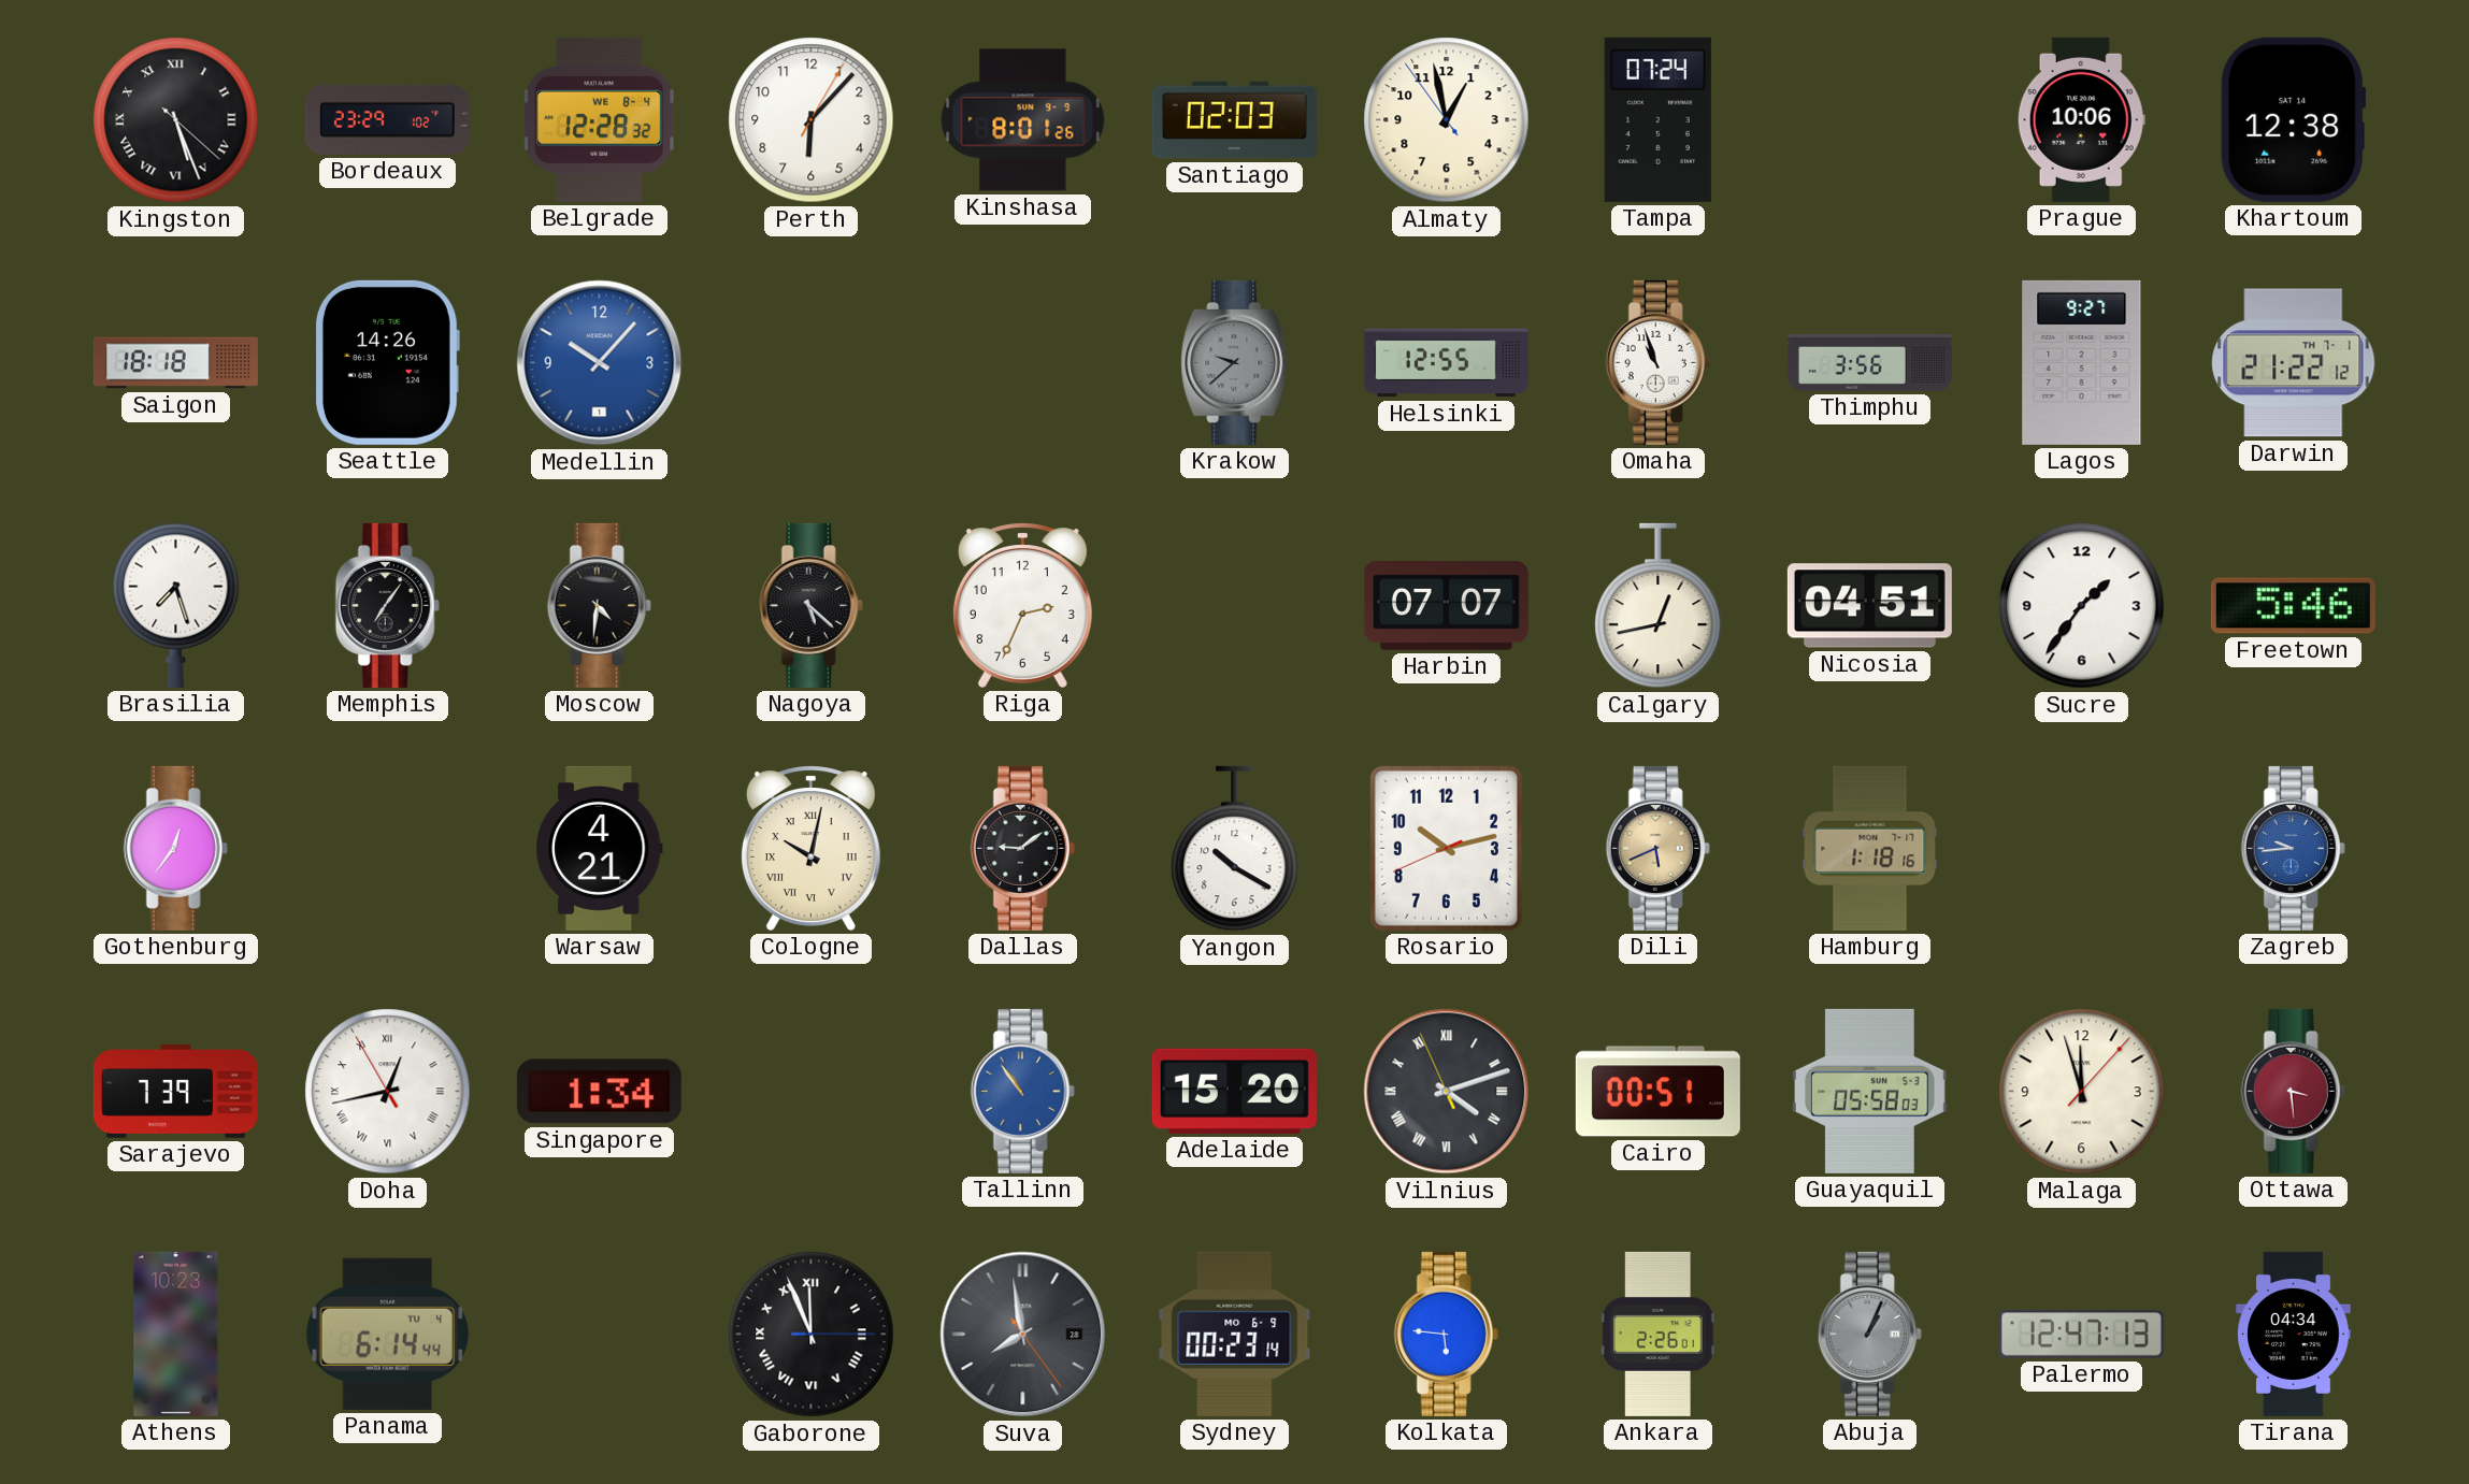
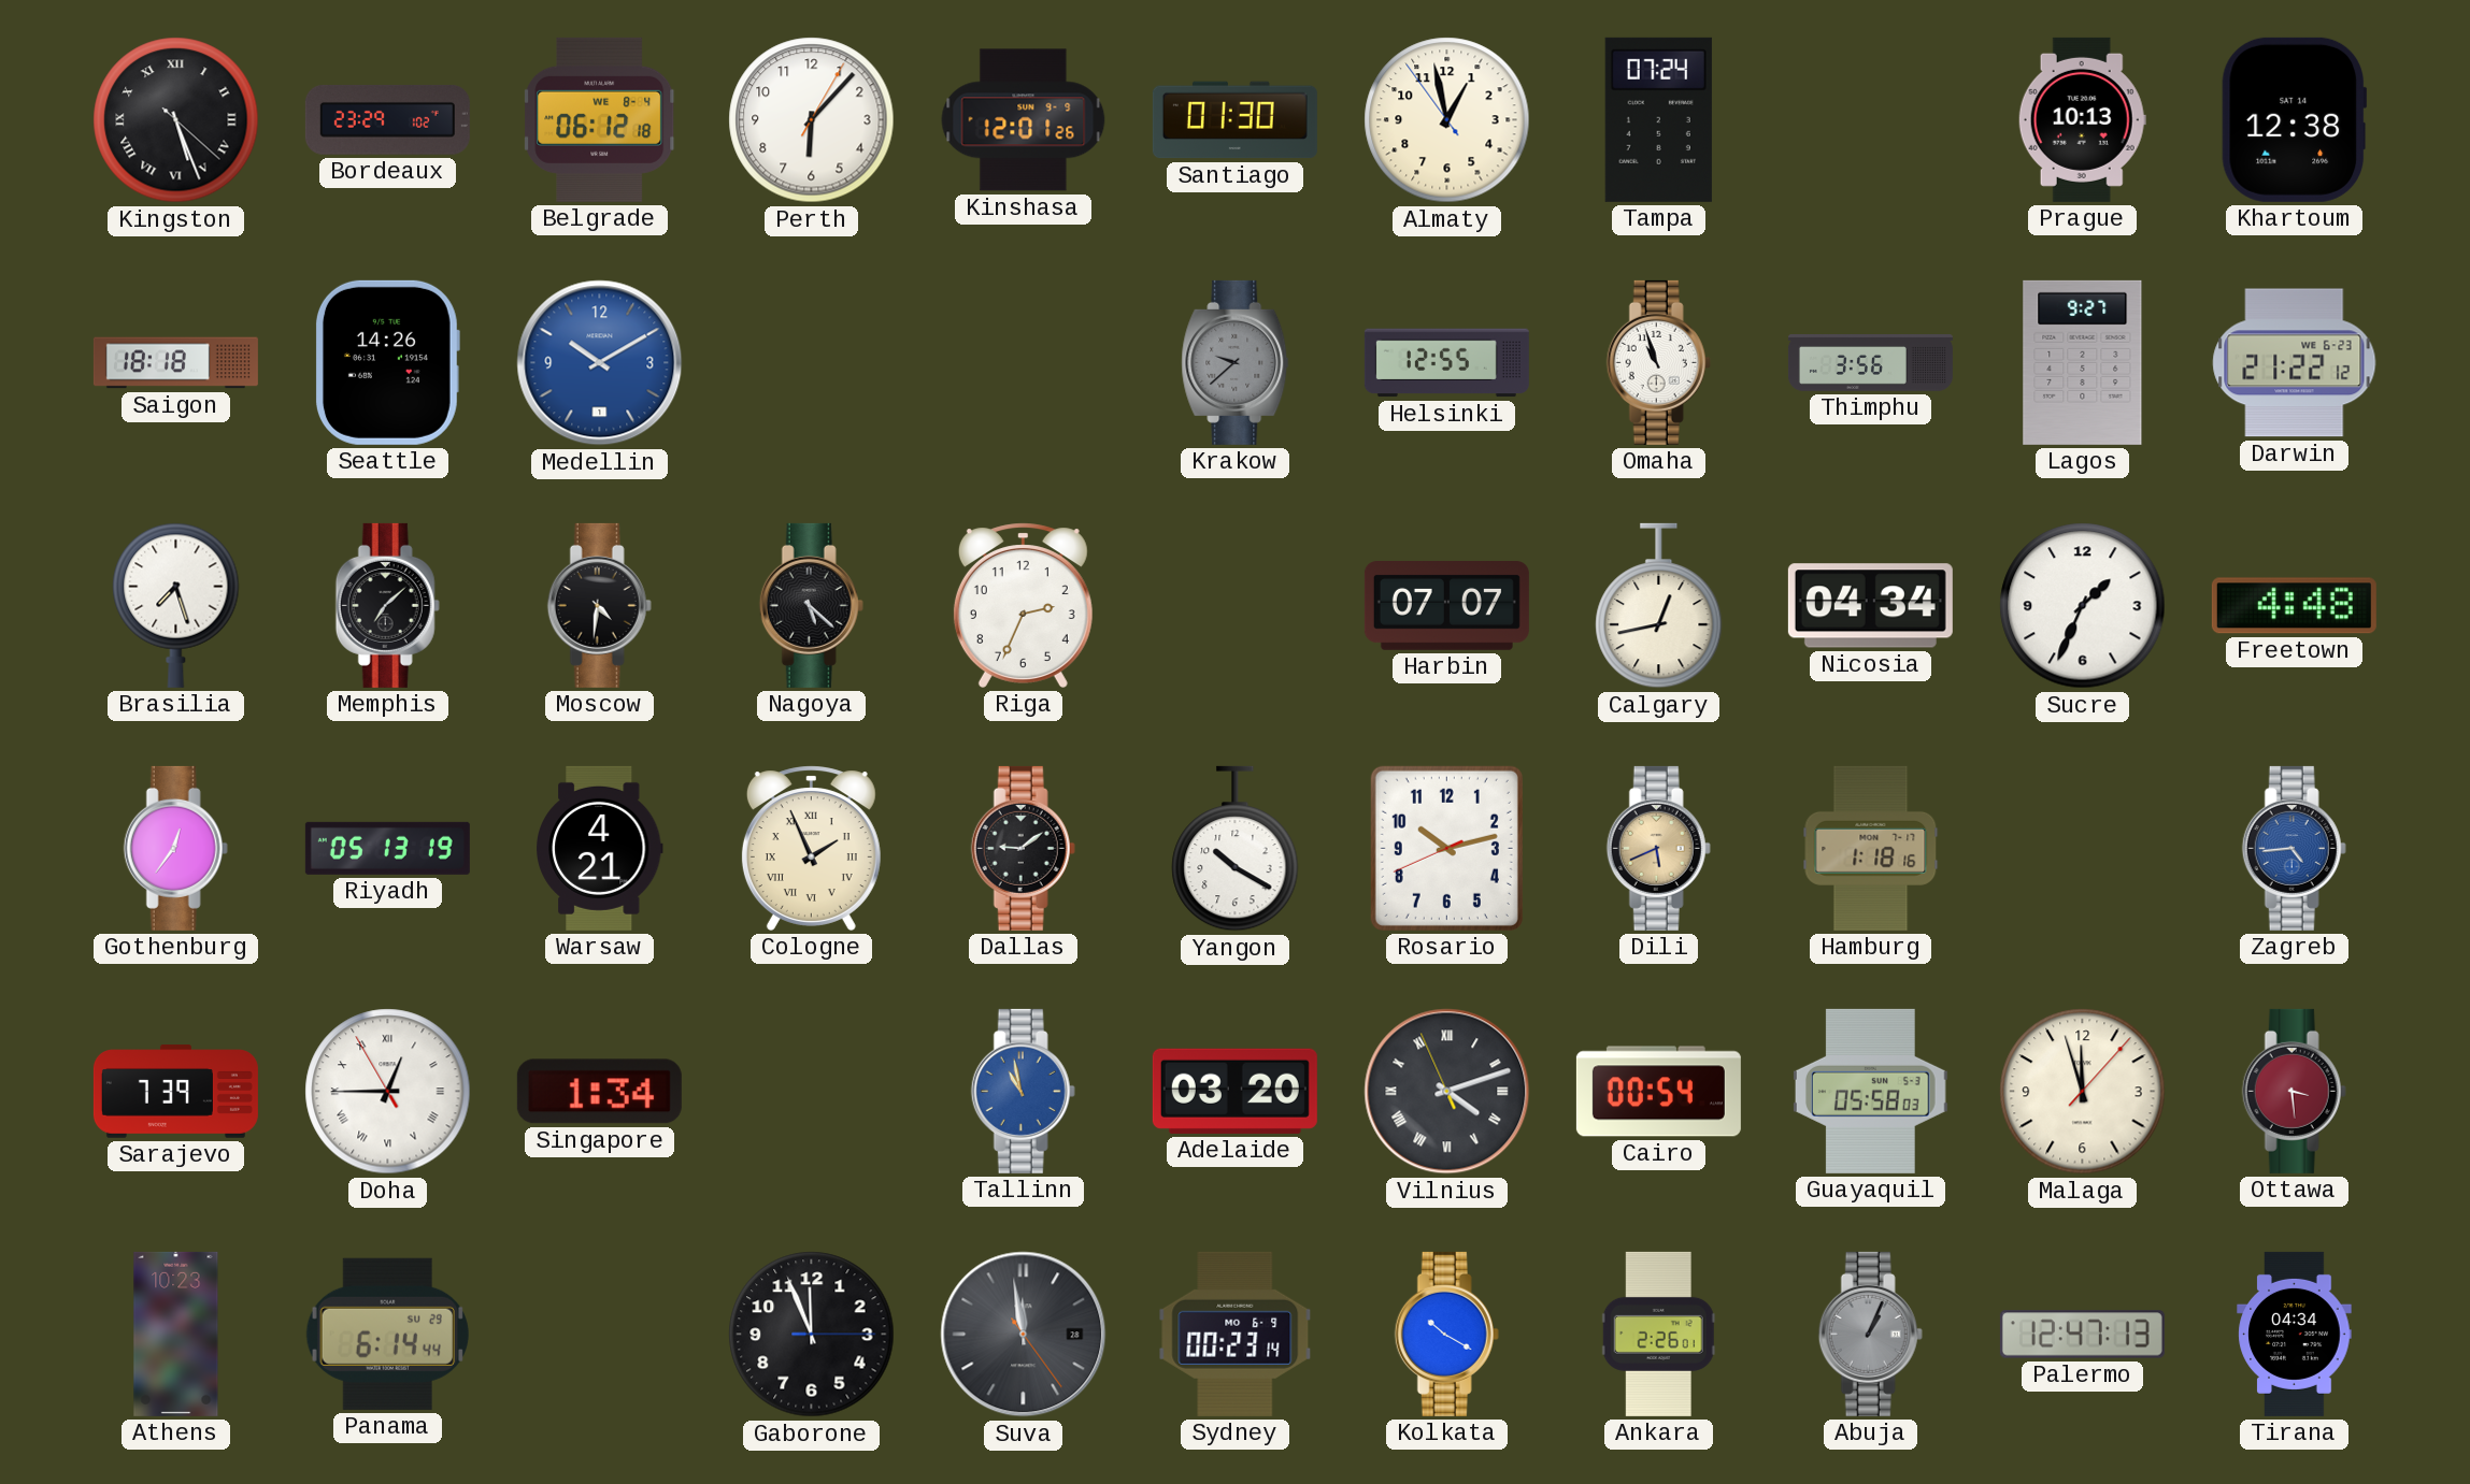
Belgrade: 12:28 -> 06:12 (600, 119)
Kinshasa: 8:01 -> 12:01 (1024, 120)
Santiago: 02:03 -> 01:30 (1234, 120)
Prague: 10:06 -> 10:13 (2082, 119)
Medellin: 10:07 -> 10:10 (600, 363)
Darwin date: TH 7-1 -> WE 6-23 (2295, 363)
Memphis: 7:06 -> 7:08 (387, 605)
Nicosia: 04:51 -> 04:34 (1870, 606)
Sucre: 1:36 -> 1:34 (2083, 606)
Freetown: 5:46 -> 4:48 (2294, 606)
Riyadh: none -> 05:13 (387, 848)
Cologne: 10:02 -> 1:56 (811, 848)
Zagreb: 9:44 -> 4:44 (2294, 848)
Doha: 12:42 -> 12:44 (388, 1092)
Tallinn: 10:54 -> 10:58 (1023, 1091)
Adelaide: 15:20 -> 03:20 (1234, 1091)
Cairo: 00:51 -> 00:54 (1658, 1092)
Panama date: TU 4 -> SU 29 (387, 1334)
Gaborone numerals: Roman -> Arabic (812, 1335)
Suva: 7:58 -> 11:58 (1024, 1335)
Kolkata: 5:46 -> 10:20 (1446, 1334)
